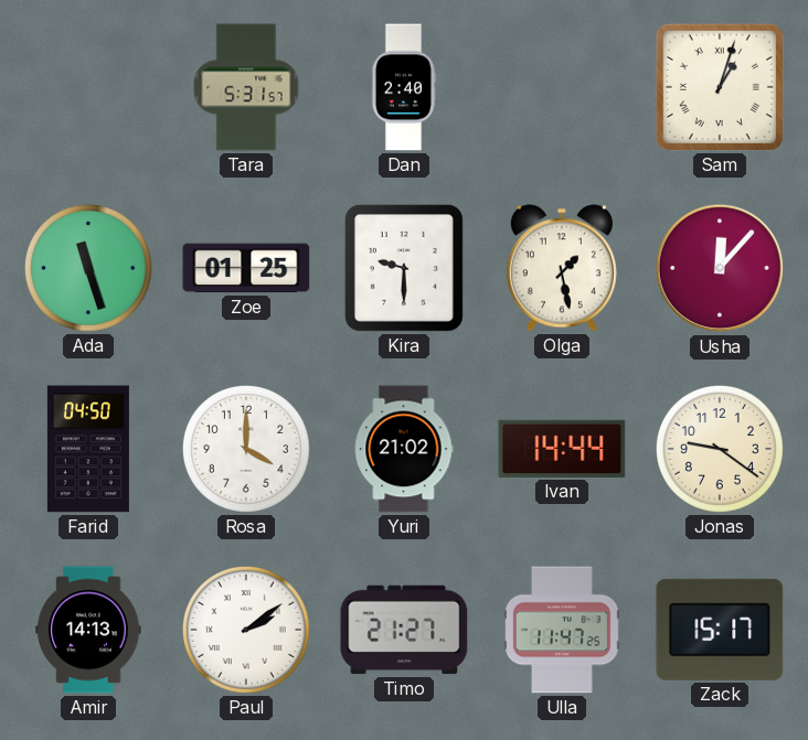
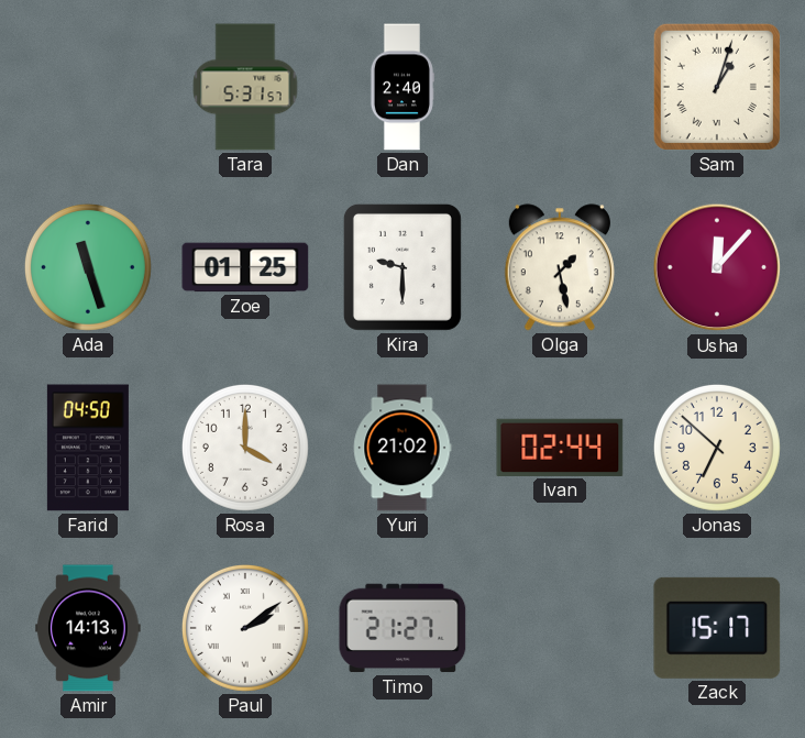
Ivan: 14:44 -> 02:44 (560, 448)
Jonas: 9:21 -> 6:52 (717, 448)
Ulla: 11:47 -> none (562, 630)
